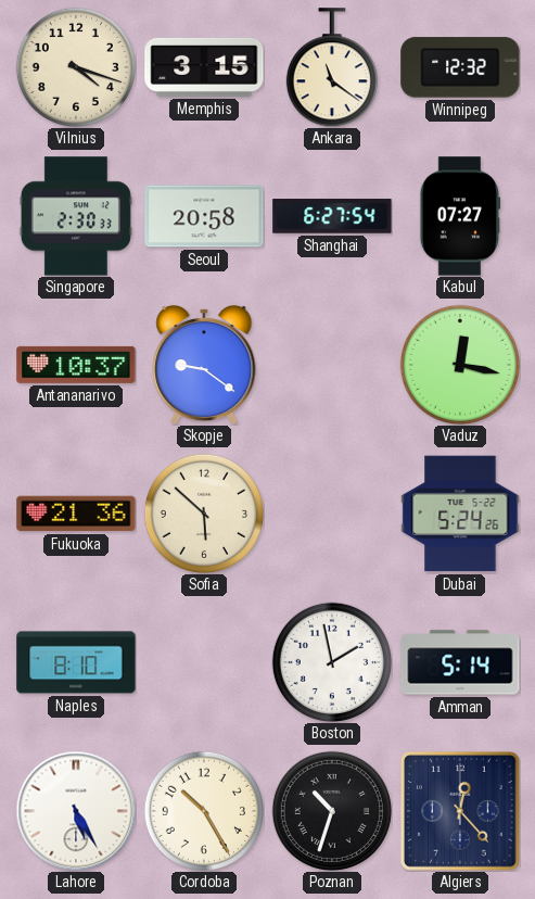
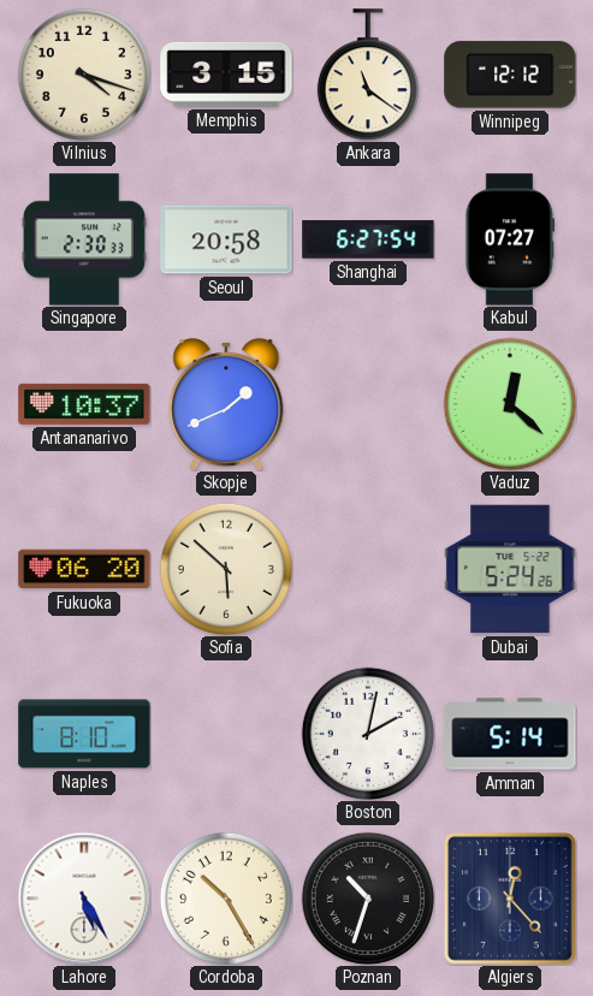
Winnipeg: 12:32 -> 12:12 (510, 75)
Skopje: 9:21 -> 1:41 (226, 404)
Vaduz: 12:17 -> 12:22 (510, 404)
Fukuoka: 21:36 -> 06:20 (84, 569)
Boston: 1:58 -> 2:02 (368, 734)
